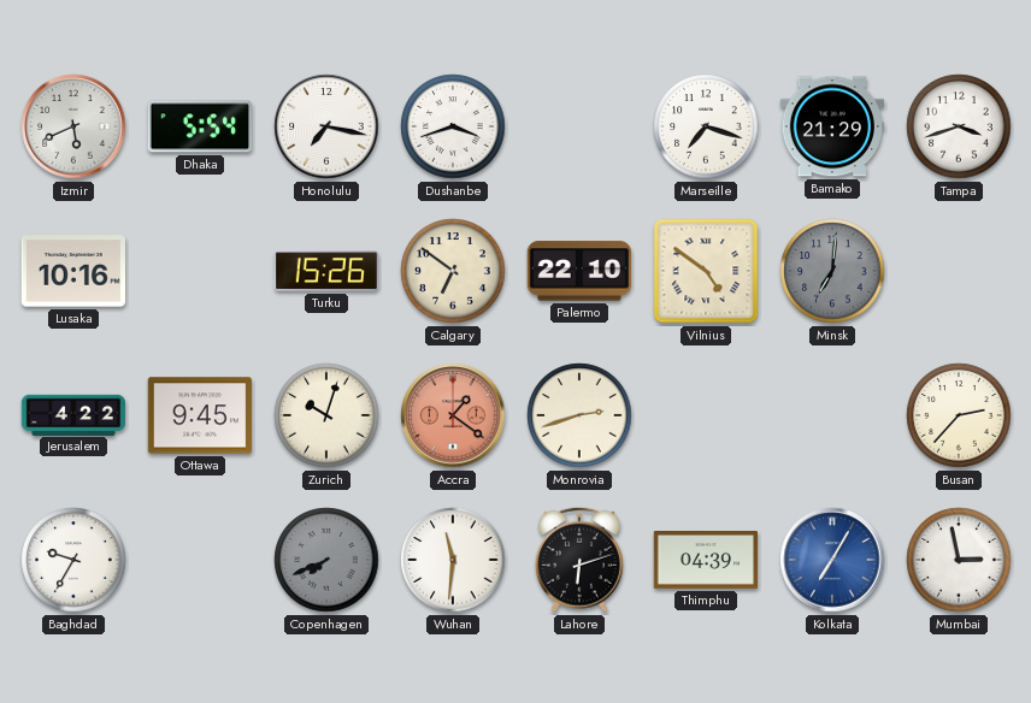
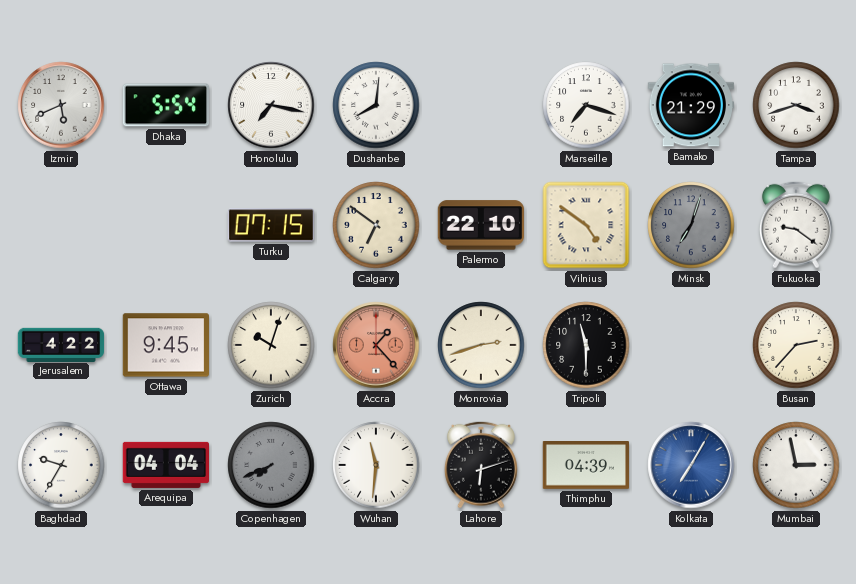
Dushanbe: 3:42 -> 8:01 (376, 105)
Lusaka: 10:16 -> none (72, 271)
Turku: 15:26 -> 07:15 (270, 225)
Minsk: 7:01 -> 7:03 (691, 225)
Fukuoka: none -> 9:21 (796, 225)
Accra: 1:21 -> 1:23 (376, 345)
Tripoli: none -> 11:30 (586, 345)
Arequipa: none -> 04:04 (166, 465)
